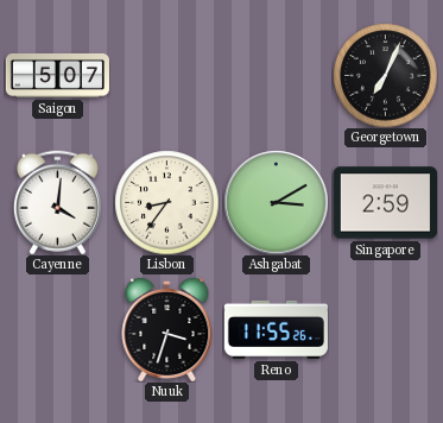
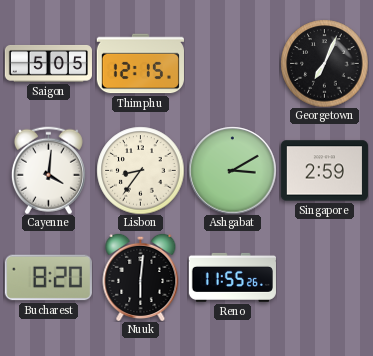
Saigon: 5:07 -> 5:05 (48, 63)
Thimphu: none -> 12:15 (140, 64)
Bucharest: none -> 8:20 (48, 278)
Nuuk: 3:33 -> 6:01 (141, 277)
